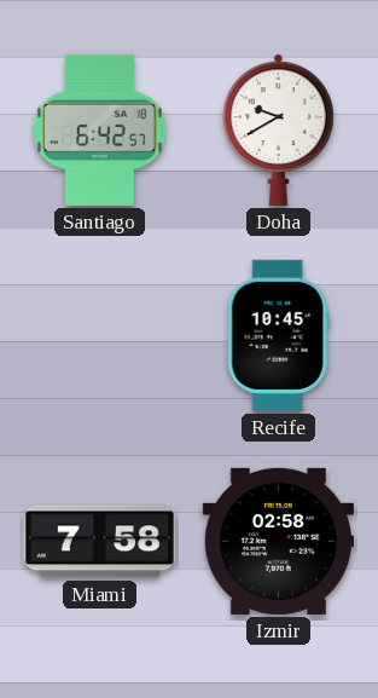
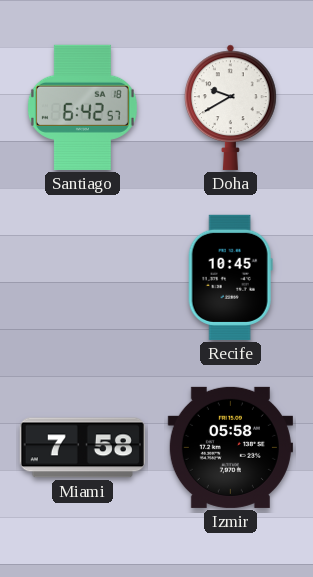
Izmir: 02:58 -> 05:58 (230, 447)
